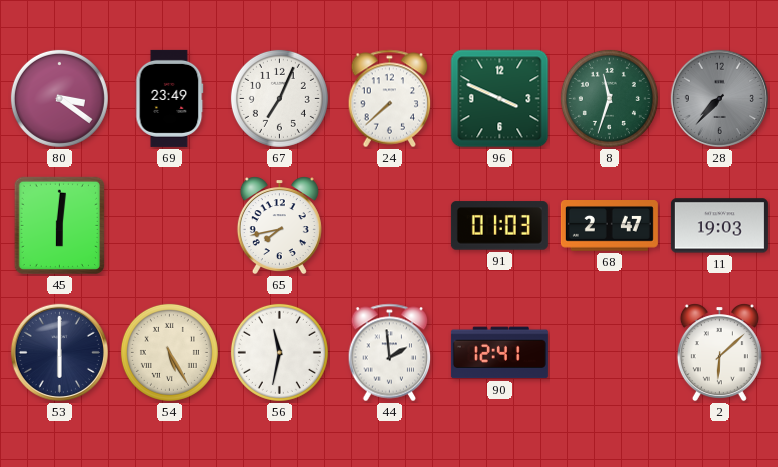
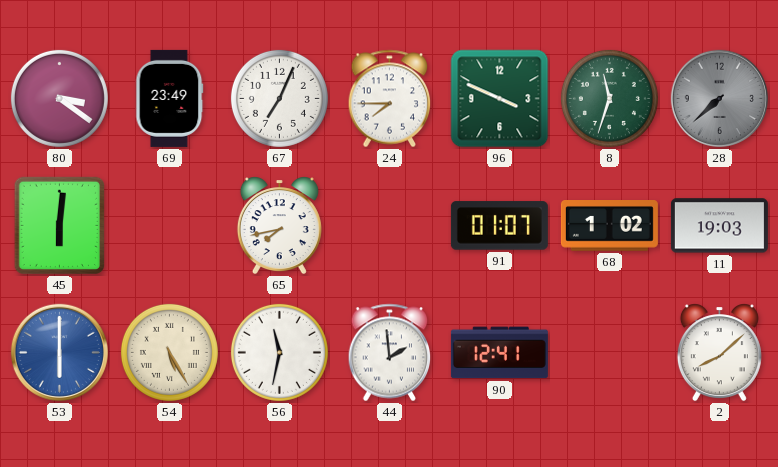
24: 7:38 -> 7:45 (390, 99)
28: 7:37 -> 7:38 (719, 98)
91: 01:03 -> 01:07 (499, 226)
68: 2:47 -> 1:02 (609, 226)
53 dial: navy -> blue (59, 352)
2: 6:08 -> 8:08 (719, 353)
